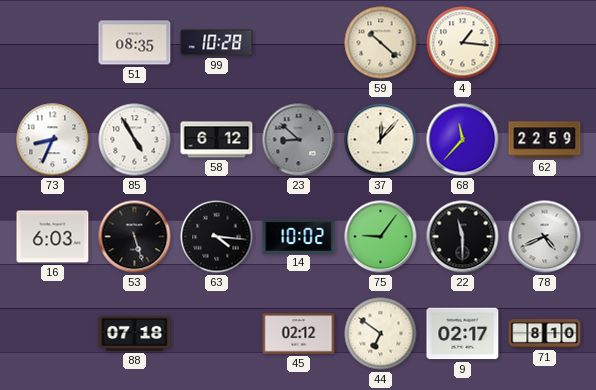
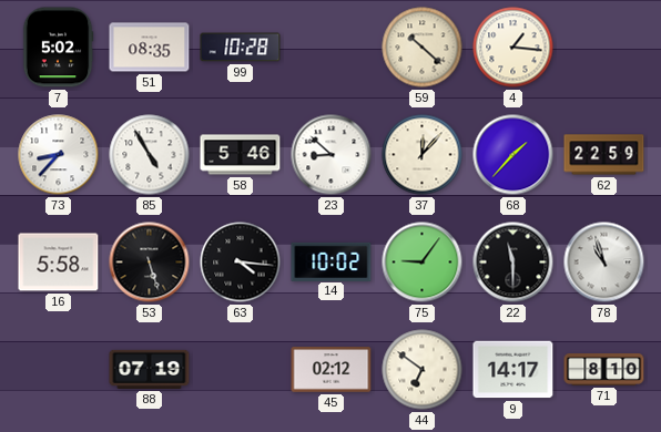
7: none -> 5:02 (58, 48)
73: 8:34 -> 8:37 (59, 155)
58: 6:12 -> 5:46 (241, 155)
23 dial: grey -> white (332, 155)
68: 11:37 -> 1:37 (513, 155)
16: 6:03 -> 5:58 (59, 263)
78: 4:41 -> 10:57 (604, 263)
88: 07:18 -> 07:19 (150, 369)
9: 02:17 -> 14:17 (513, 370)
